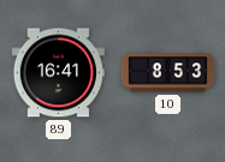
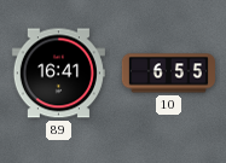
10: 8:53 -> 6:55 (168, 74)
